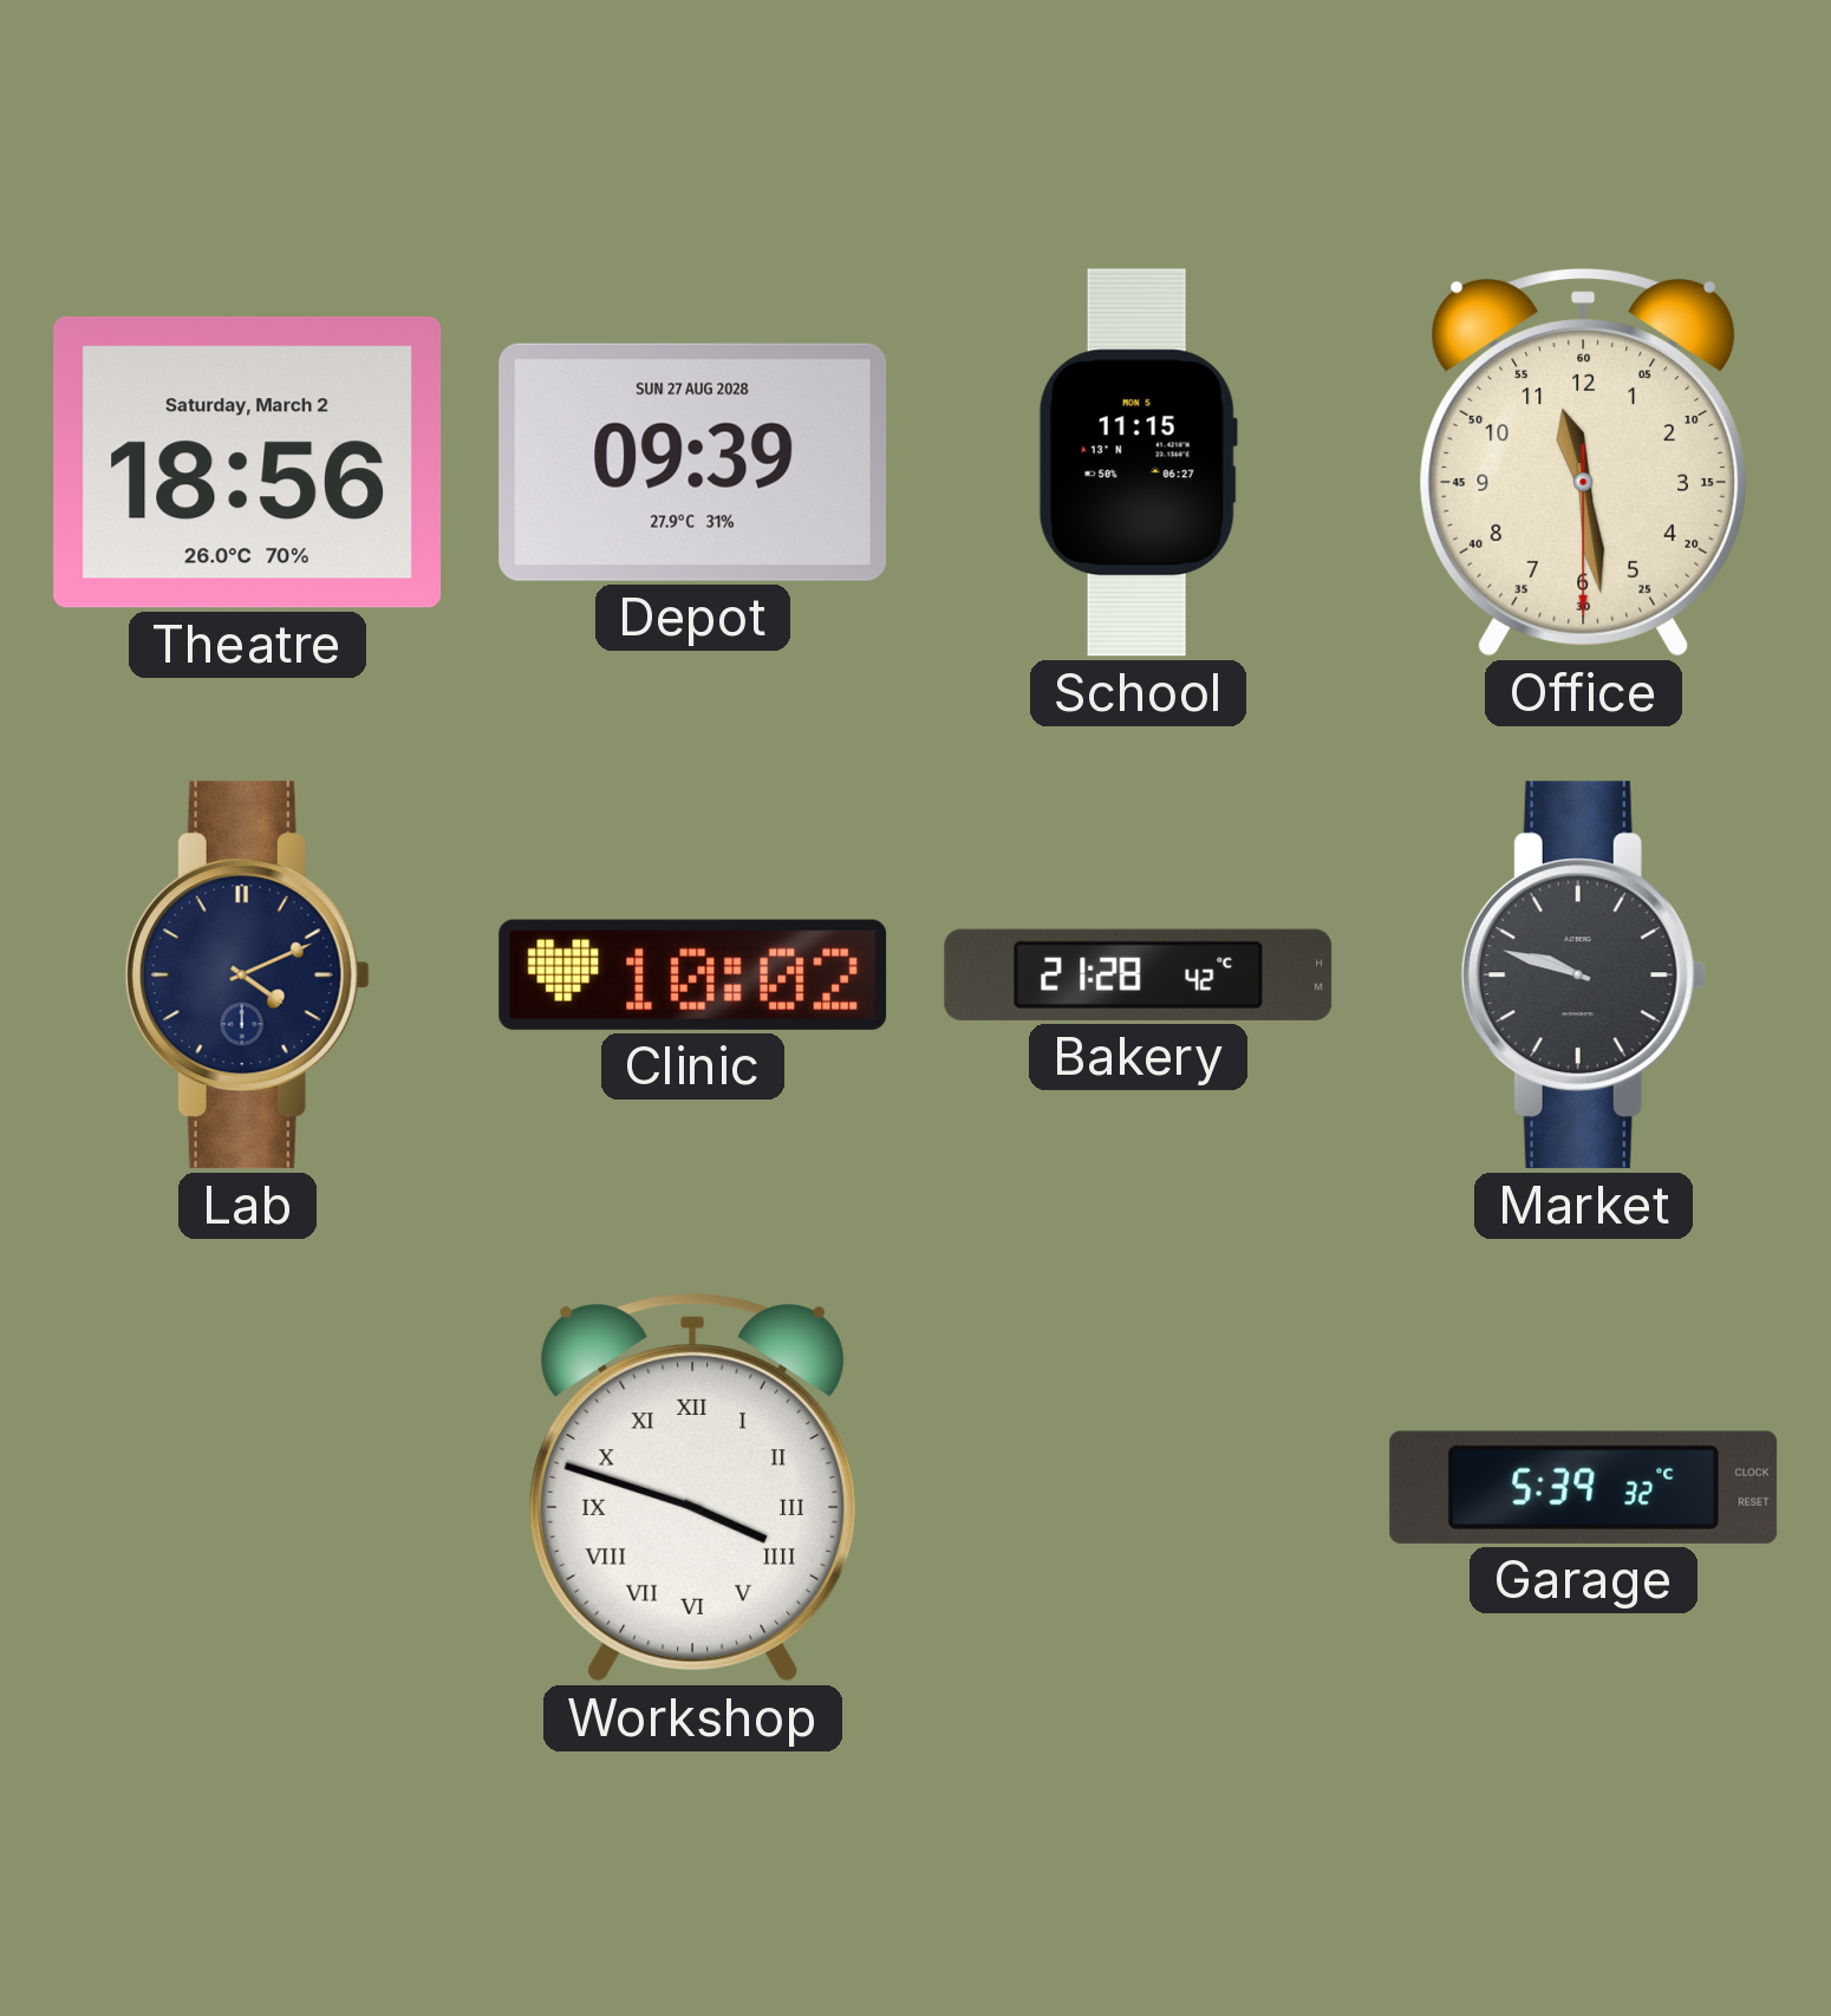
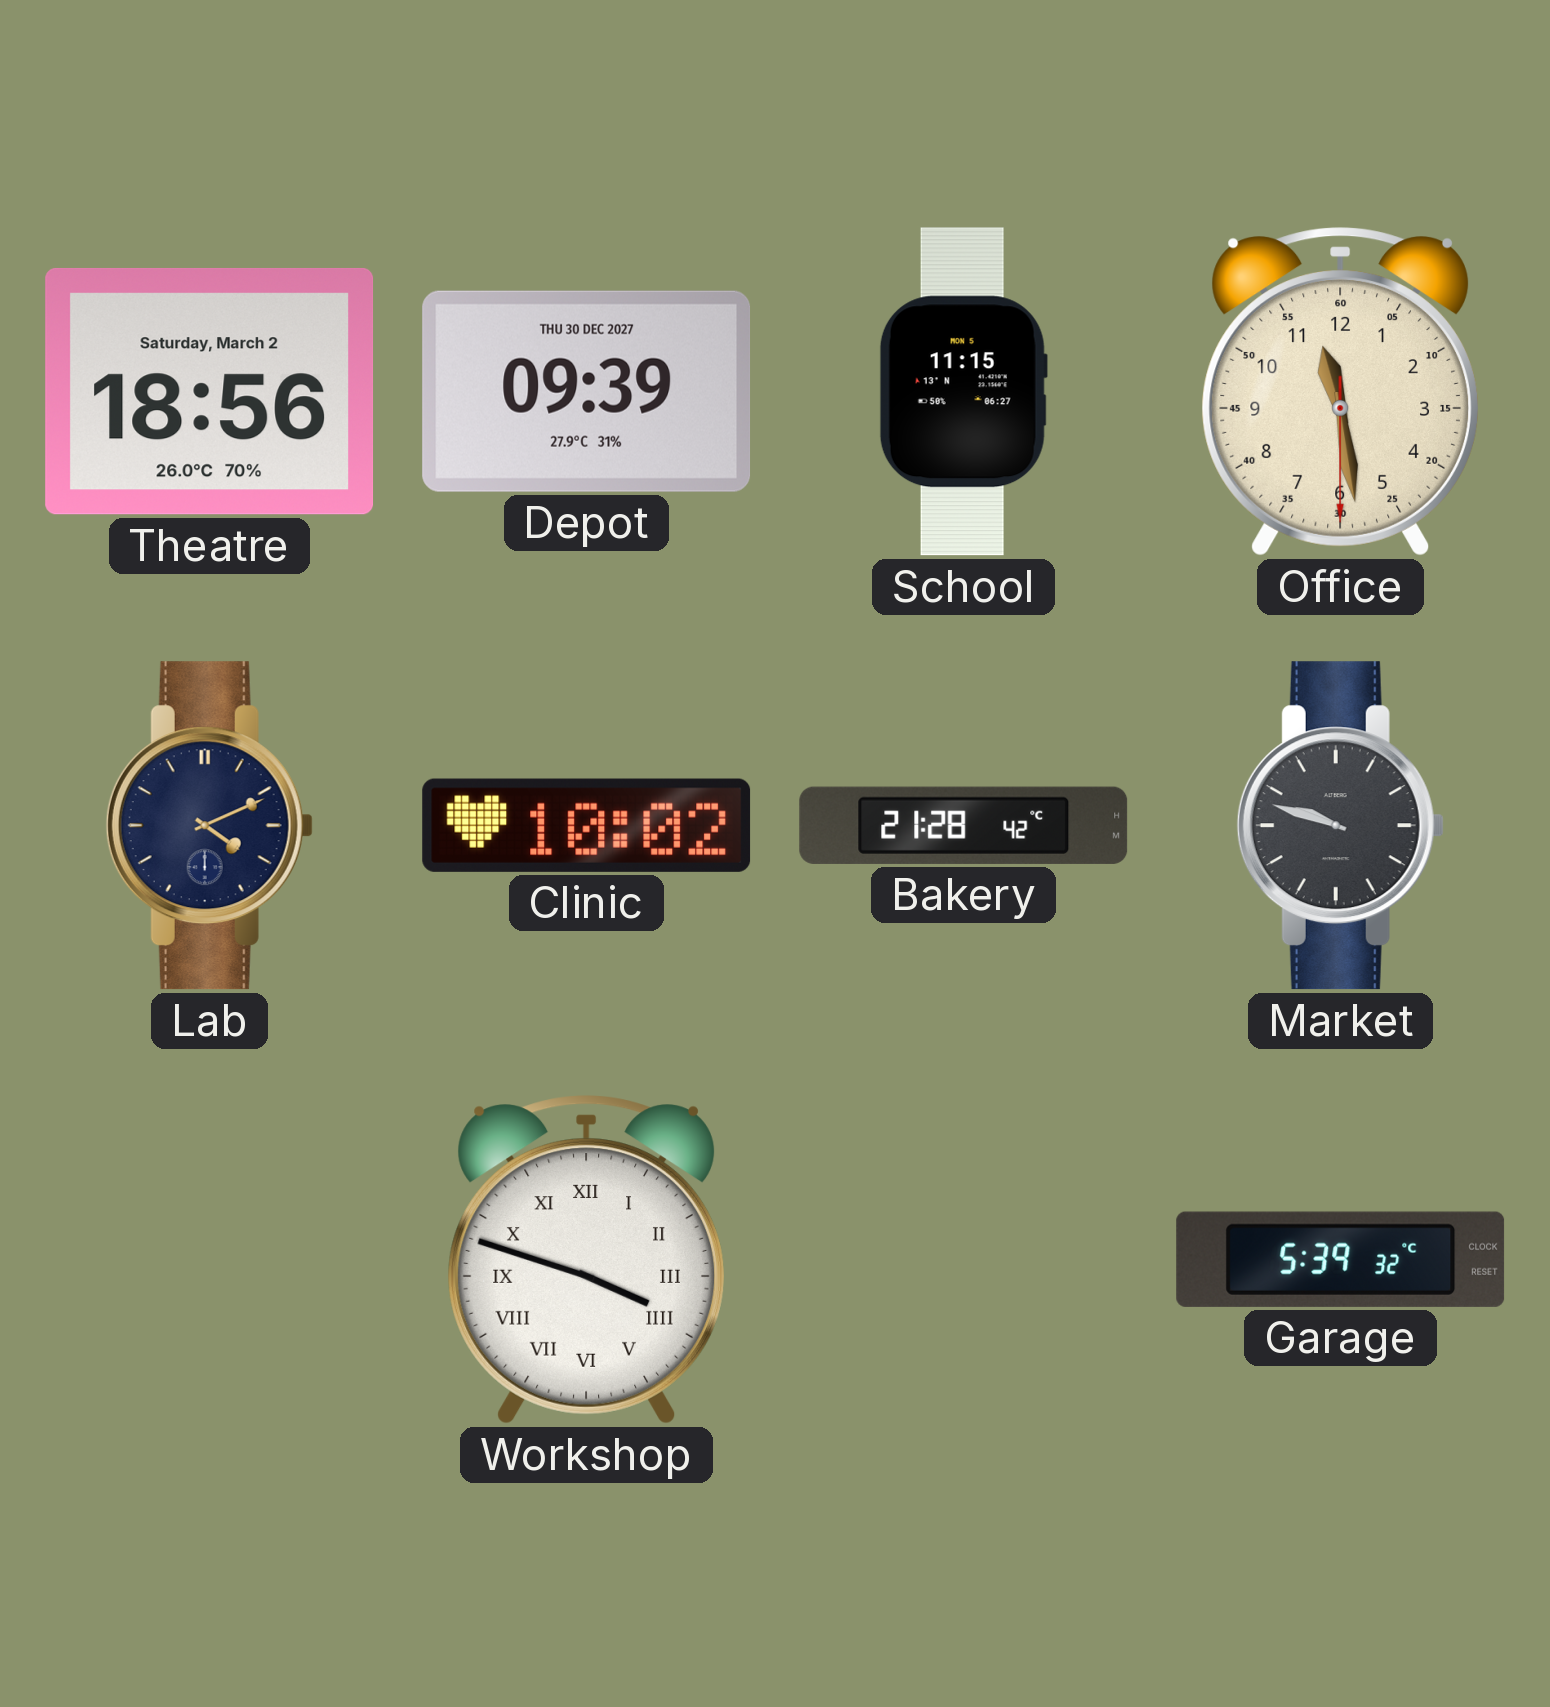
Depot date: SUN 27 AUG 2028 -> THU 30 DEC 2027 (587, 391)
